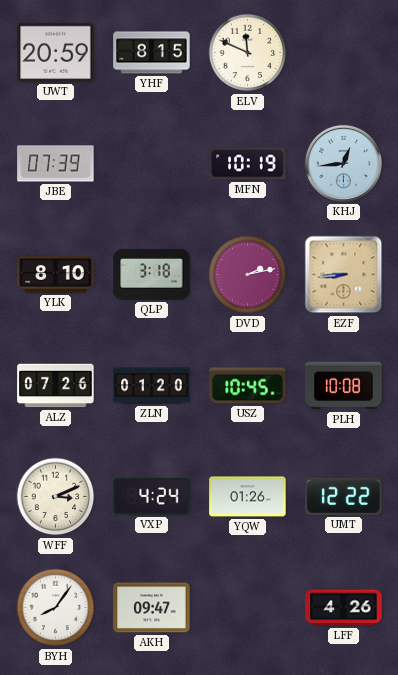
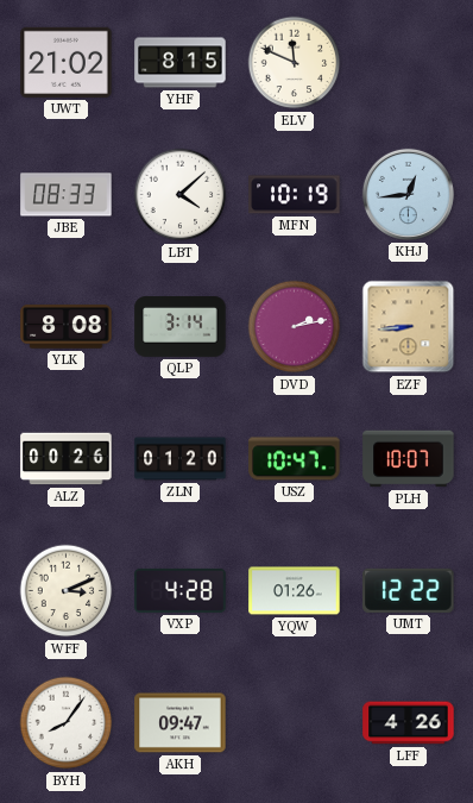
UWT: 20:59 -> 21:02 (67, 62)
JBE: 07:39 -> 08:33 (67, 195)
LBT: none -> 4:08 (181, 195)
YLK: 8:10 -> 8:08 (67, 327)
QLP: 3:18 -> 3:14 (181, 327)
ALZ: 07:26 -> 00:26 (67, 459)
USZ: 10:45 -> 10:47 (295, 459)
PLH: 10:08 -> 10:07 (409, 459)
VXP: 4:24 -> 4:28 (181, 590)
